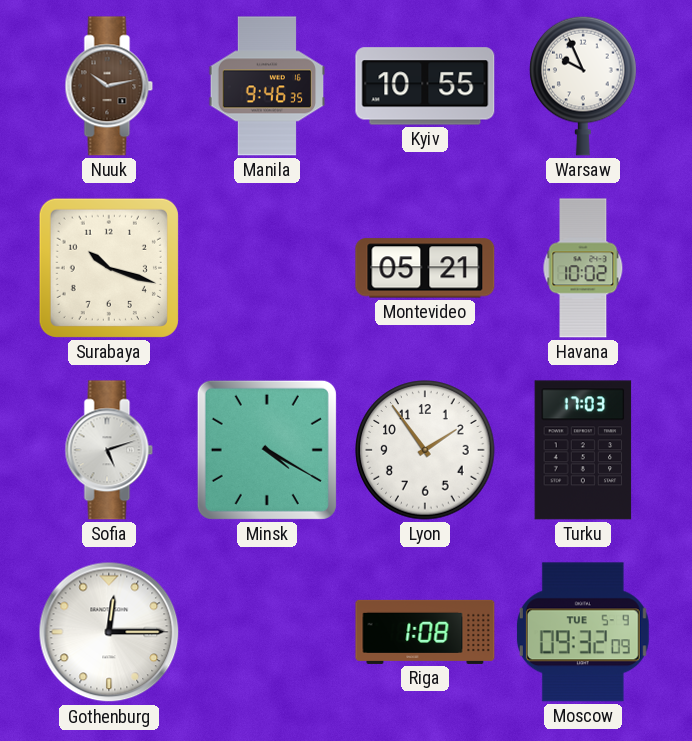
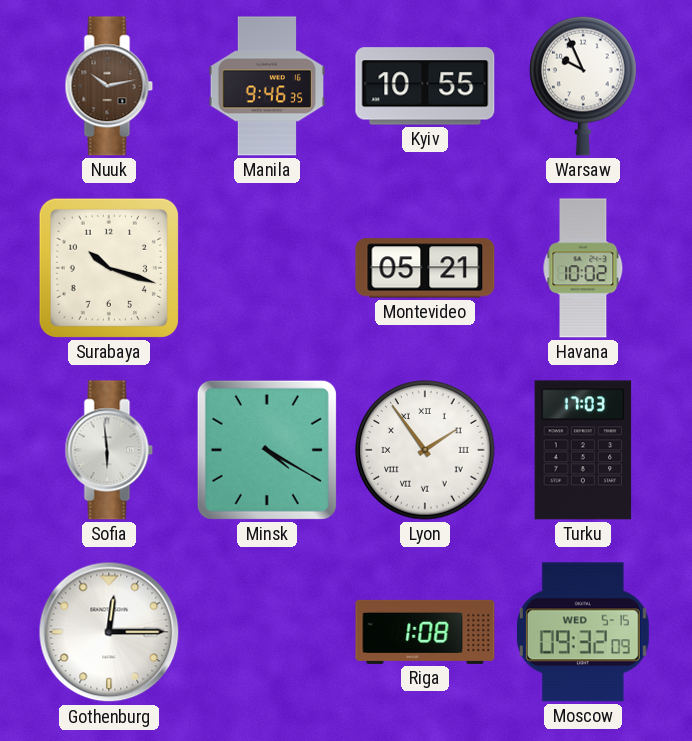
Sofia: 5:12 -> 5:59 (109, 450)
Lyon numerals: Arabic -> Roman (425, 450)
Moscow date: TUE 5-9 -> WED 5-15 (583, 632)
